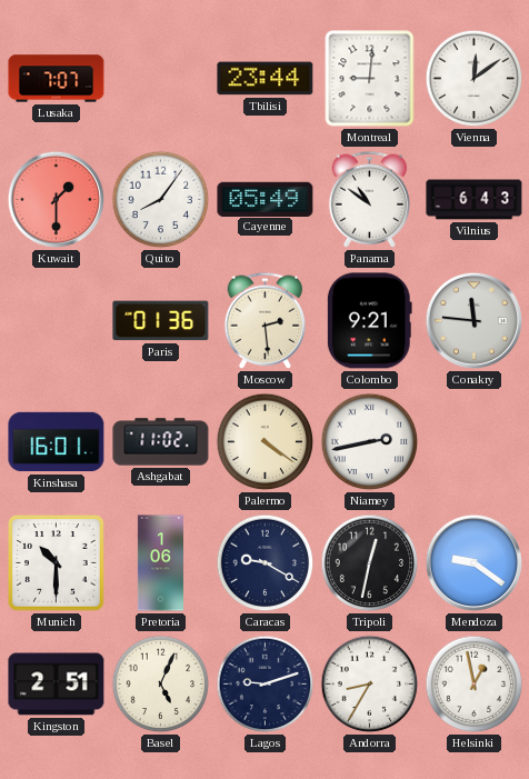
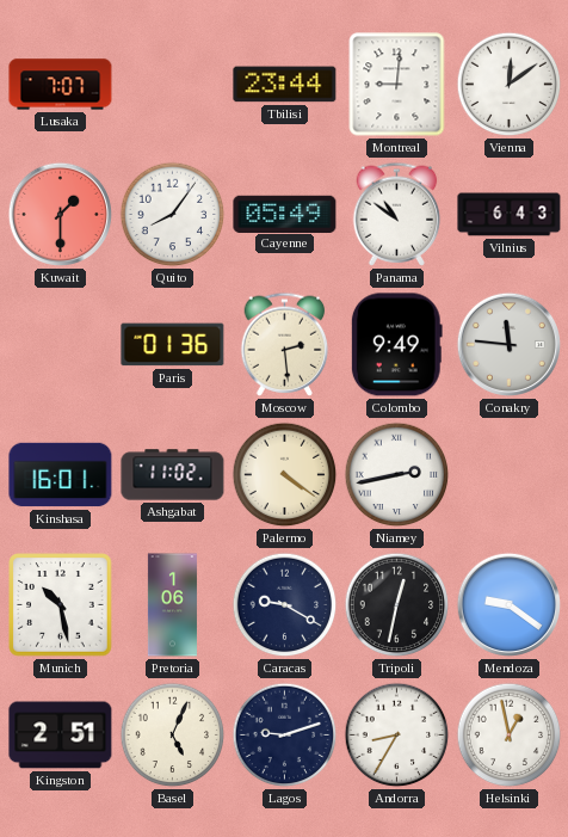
Colombo: 9:21 -> 9:49 (396, 345)
Munich: 10:30 -> 10:28 (61, 605)
